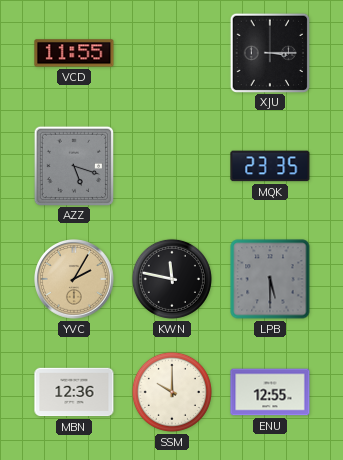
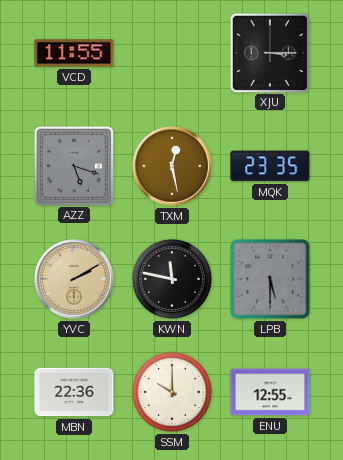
TXM: none -> 12:28 (173, 167)
YVC: 2:05 -> 2:10 (75, 280)
MBN: 12:36 -> 22:36 (74, 392)
